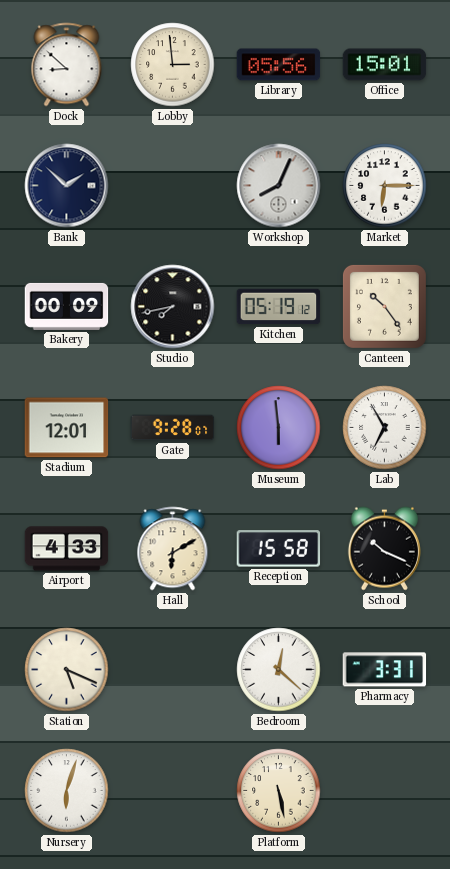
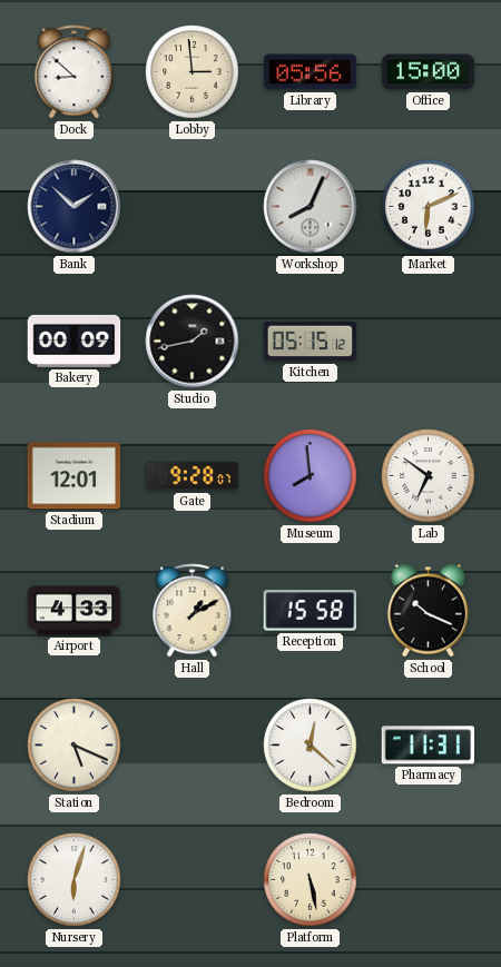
Office: 15:01 -> 15:00 (429, 72)
Market: 6:15 -> 6:11 (429, 207)
Studio: 7:43 -> 1:43 (193, 342)
Kitchen: 05:19 -> 05:15 (311, 342)
Canteen: 10:24 -> none (384, 306)
Museum: 5:59 -> 7:59 (311, 476)
Lab: 6:55 -> 6:51 (429, 476)
Hall: 6:10 -> 1:10 (193, 611)
Pharmacy: 3:31 -> 11:31 (429, 746)
